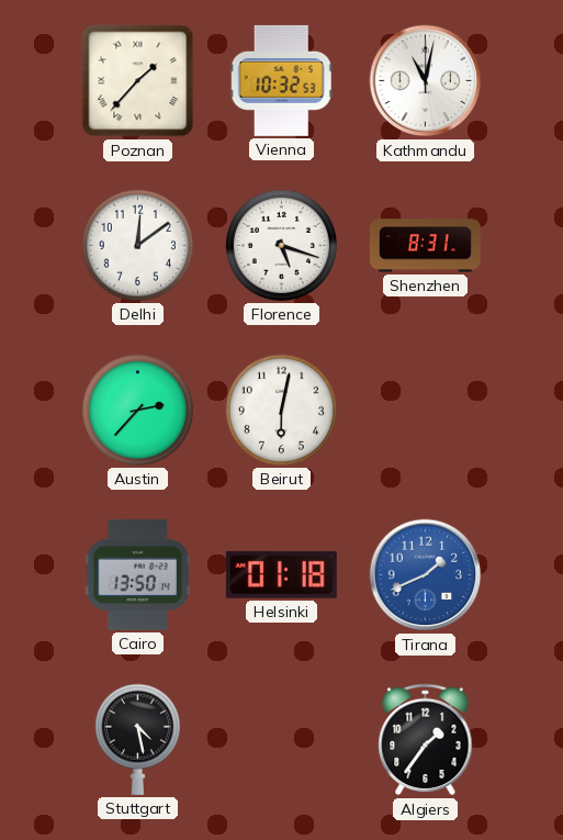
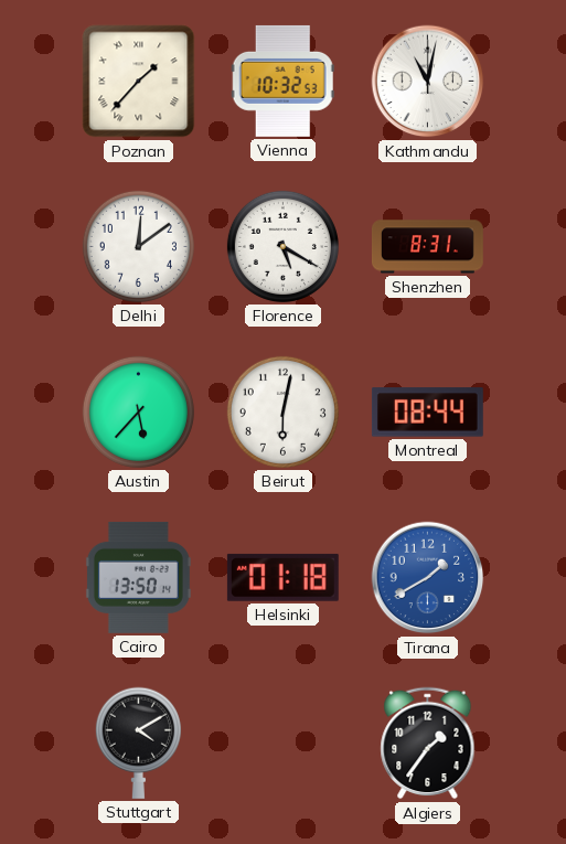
Florence: 5:18 -> 5:20 (282, 246)
Austin: 2:37 -> 5:37 (138, 412)
Montreal: none -> 08:44 (427, 413)
Tirana: 1:41 -> 1:40 (428, 578)
Stuttgart: 4:28 -> 4:10 (138, 742)
